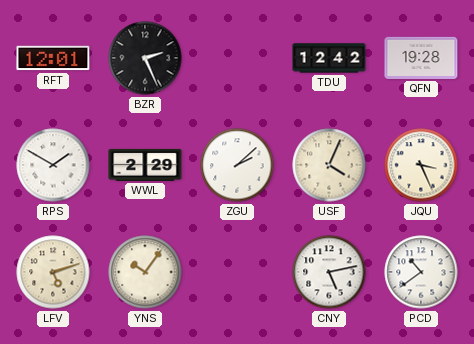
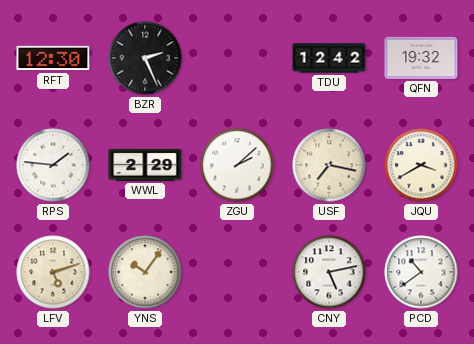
RFT: 12:01 -> 12:30 (53, 58)
QFN: 19:28 -> 19:32 (421, 58)
RPS: 1:50 -> 1:46 (53, 165)
USF: 4:04 -> 7:17 (329, 165)
JQU: 3:26 -> 3:40 (421, 165)
